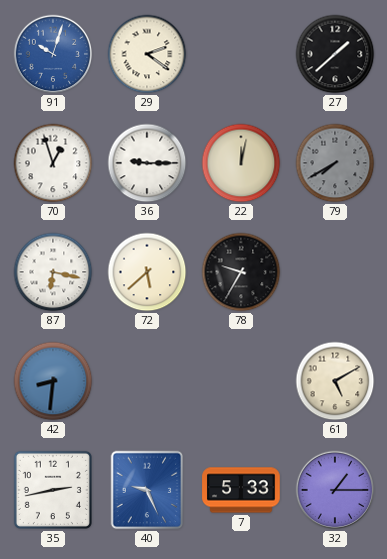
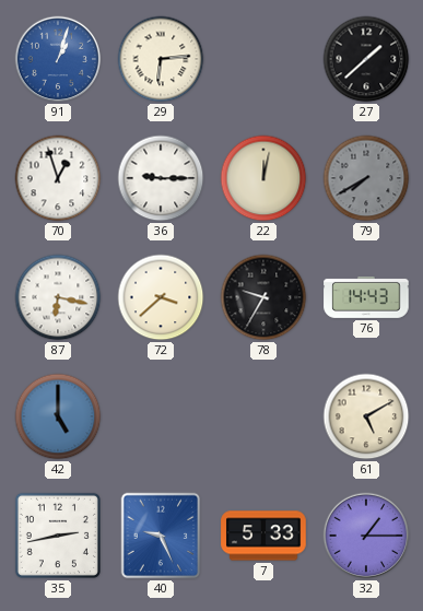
91: 10:03 -> 1:03 (58, 59)
29: 2:21 -> 6:14 (161, 59)
72: 5:38 -> 3:38 (161, 297)
76: none -> 14:43 (366, 297)
42: 8:31 -> 5:00 (58, 416)
